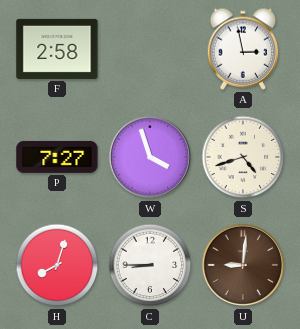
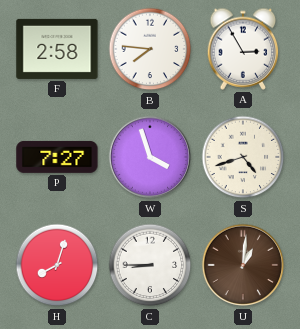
B: none -> 7:46 (150, 49)
A: 2:58 -> 2:55 (243, 49)
U: 9:01 -> 1:01 (243, 265)
